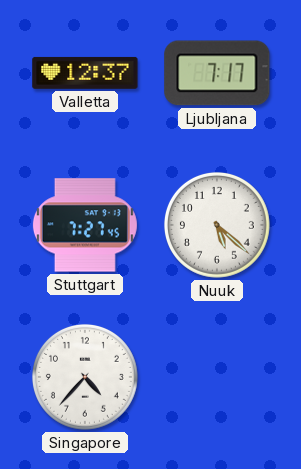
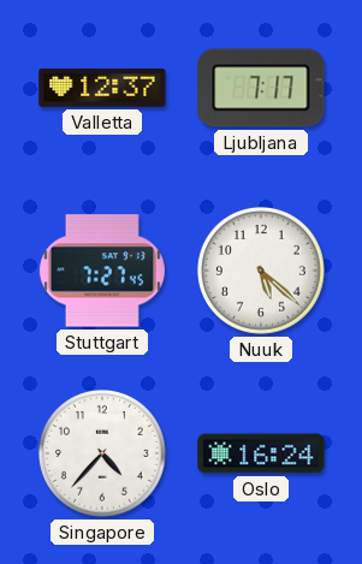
Oslo: none -> 16:24 (261, 453)
